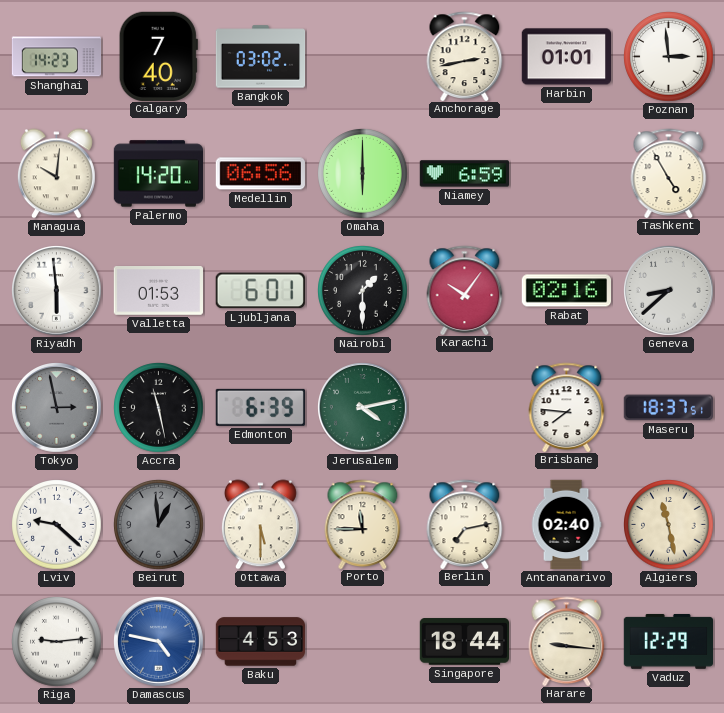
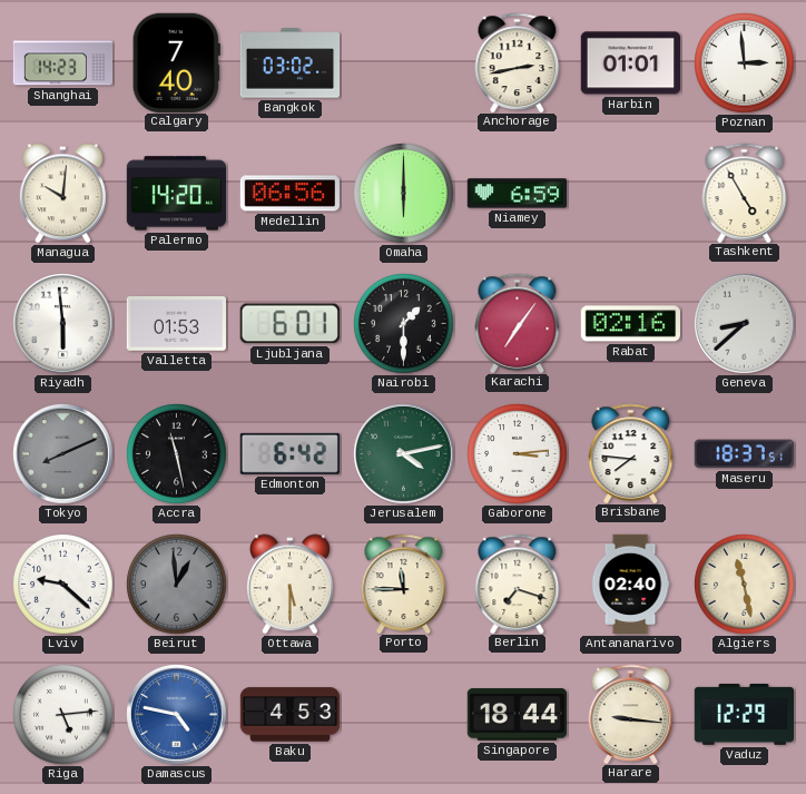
Karachi: 10:06 -> 7:06 (518, 323)
Tokyo: 2:58 -> 8:11 (63, 454)
Edmonton: 6:39 -> 6:42 (289, 453)
Gaborone: none -> 3:14 (518, 454)
Berlin: 7:13 -> 7:18 (518, 584)
Riga: 9:14 -> 5:14 (63, 715)
